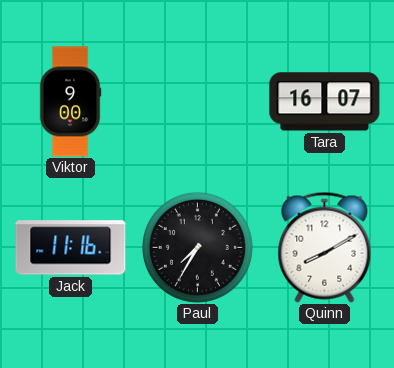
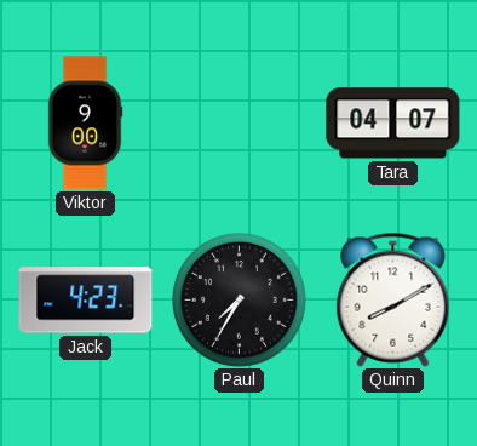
Tara: 16:07 -> 04:07 (393, 124)
Jack: 11:16 -> 4:23 (86, 301)
